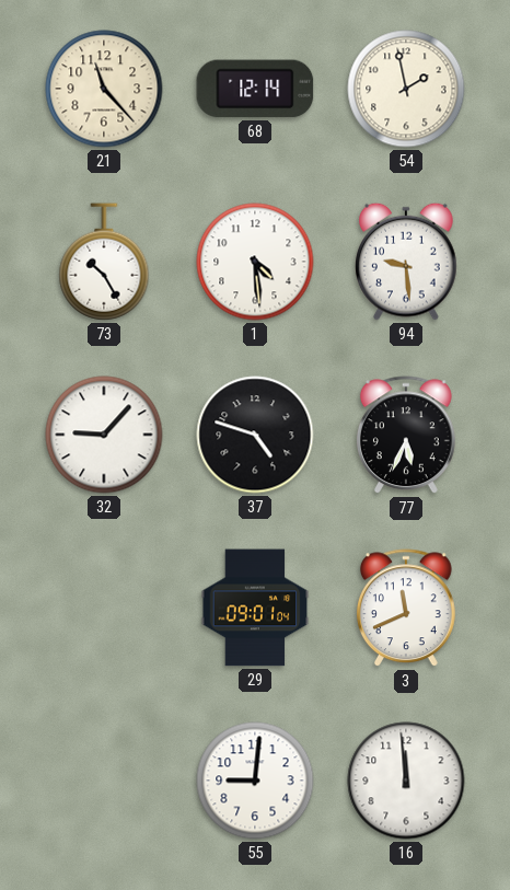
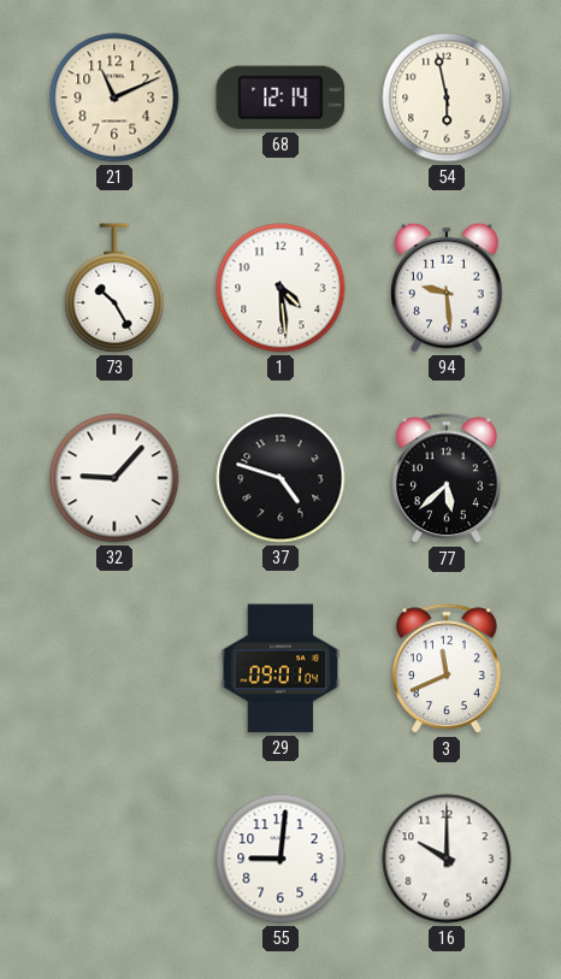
21: 11:23 -> 11:11 (114, 98)
54: 1:58 -> 5:58 (447, 98)
77: 5:34 -> 5:38 (447, 479)
16: 11:59 -> 10:00 (447, 859)
